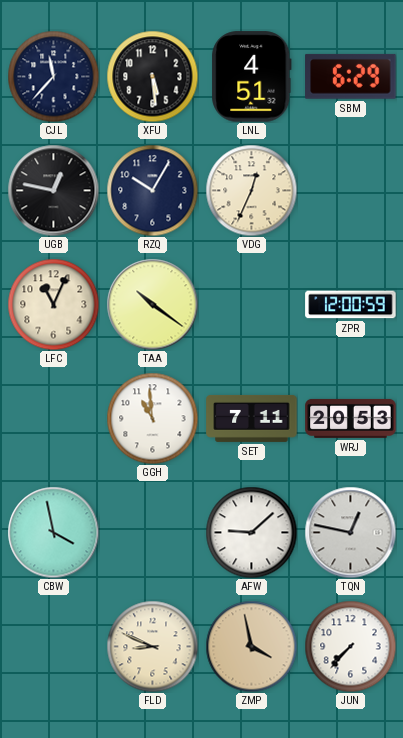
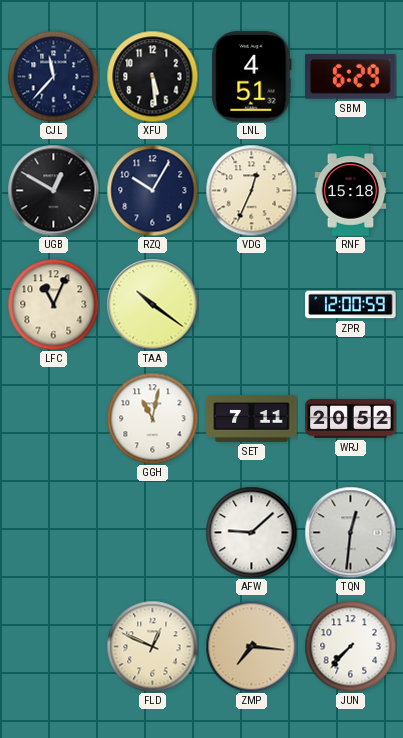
UGB: 12:47 -> 12:50 (53, 190)
RNF: none -> 15:18 (351, 191)
GGH: 10:59 -> 11:02 (152, 418)
WRJ: 20:53 -> 20:52 (351, 418)
CBW: 3:58 -> none (53, 532)
TQN: 12:47 -> 12:31 (350, 532)
FLD: 8:49 -> 12:49 (152, 646)
ZMP: 3:58 -> 7:16 (251, 646)
